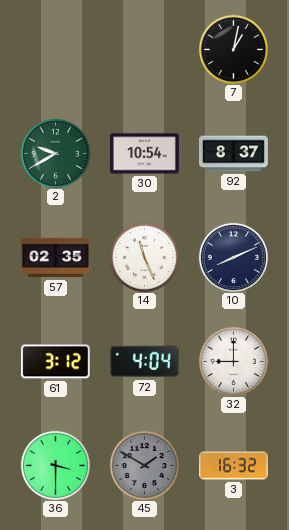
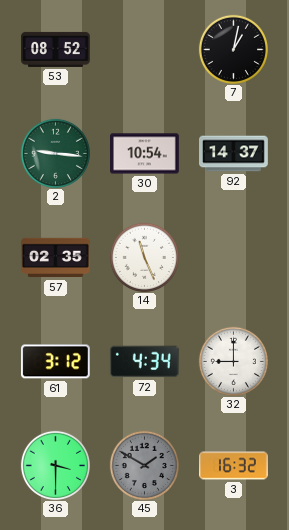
53: none -> 08:52 (56, 49)
2: 9:40 -> 9:16 (55, 153)
92: 8:37 -> 14:37 (234, 154)
10: 8:11 -> none (233, 257)
72: 4:04 -> 4:34 (144, 362)
